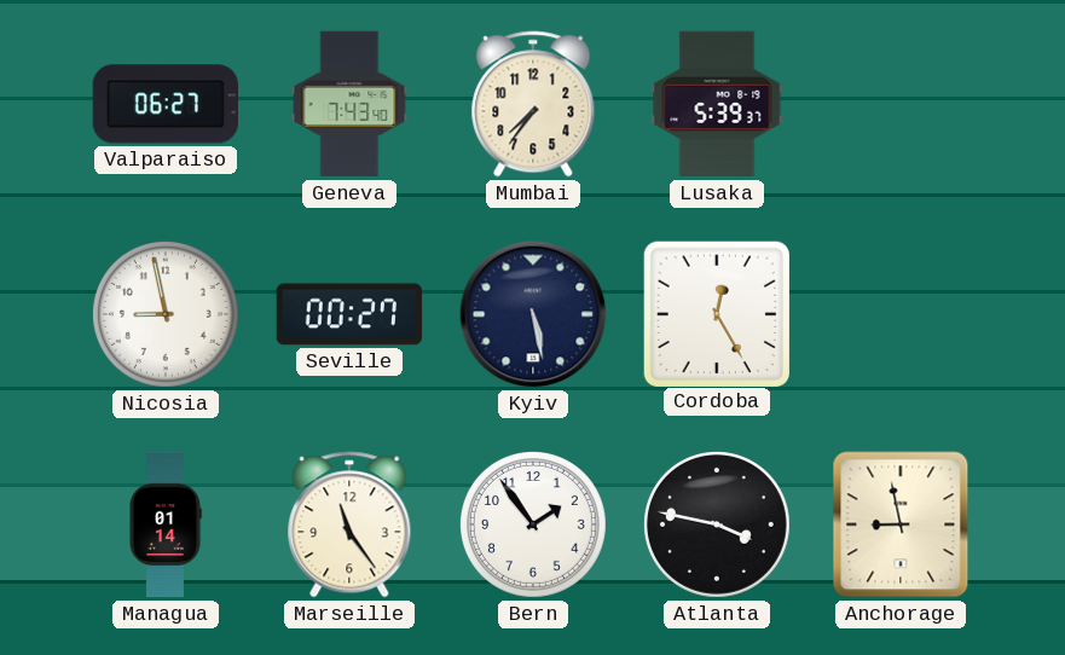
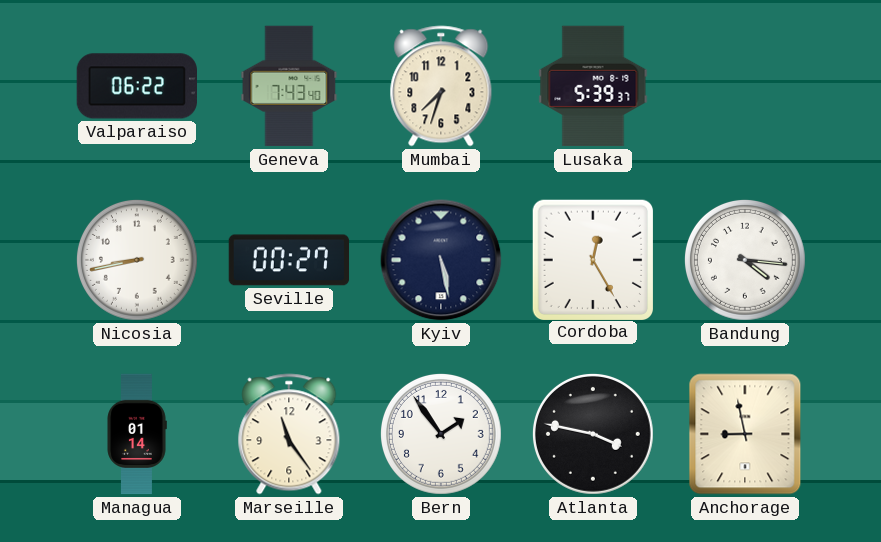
Valparaiso: 06:27 -> 06:22 (136, 86)
Mumbai: 7:36 -> 7:33 (441, 86)
Nicosia: 8:58 -> 8:43 (137, 260)
Bandung: none -> 4:16 (745, 260)
